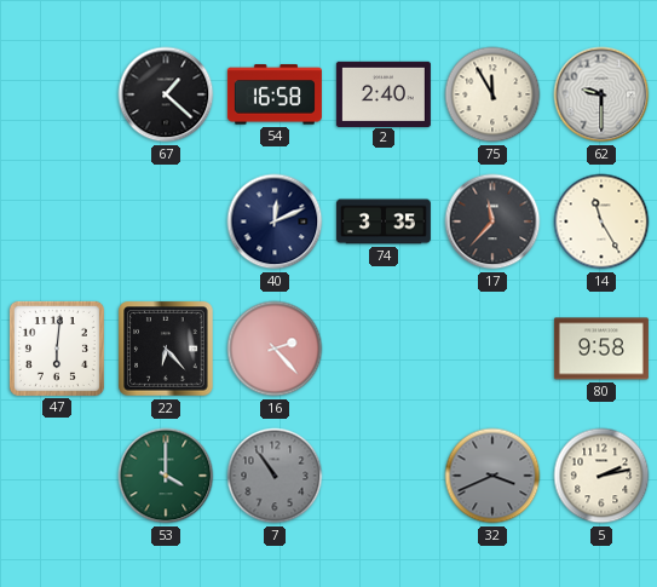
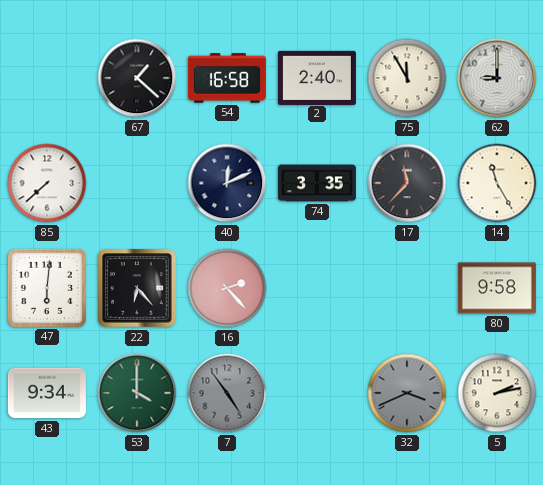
62: 9:30 -> 9:00 (497, 78)
85: none -> 7:38 (47, 183)
43: none -> 9:34 (47, 393)
7: 10:54 -> 4:54 (227, 393)
